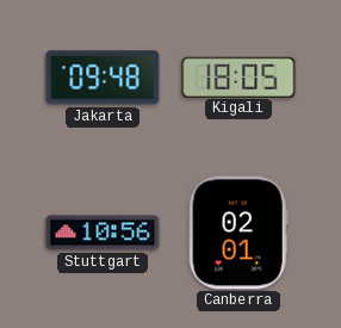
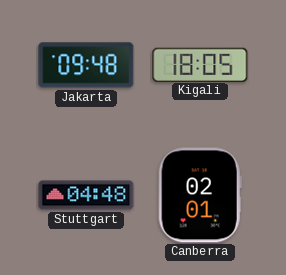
Stuttgart: 10:56 -> 04:48 (86, 195)
